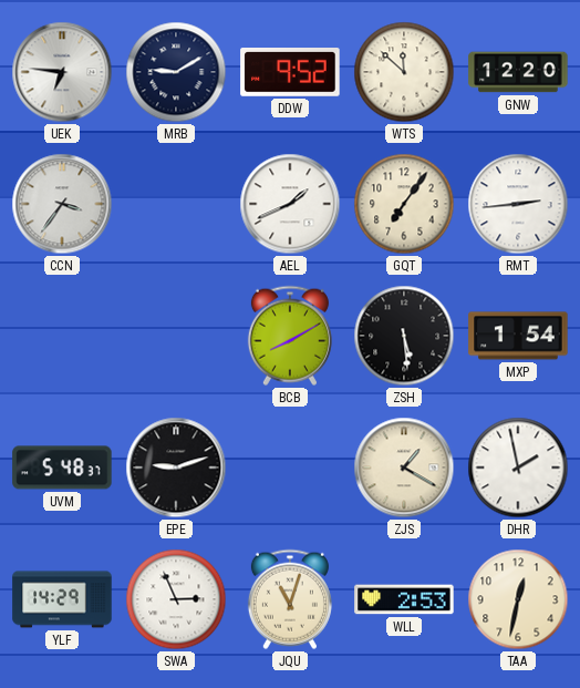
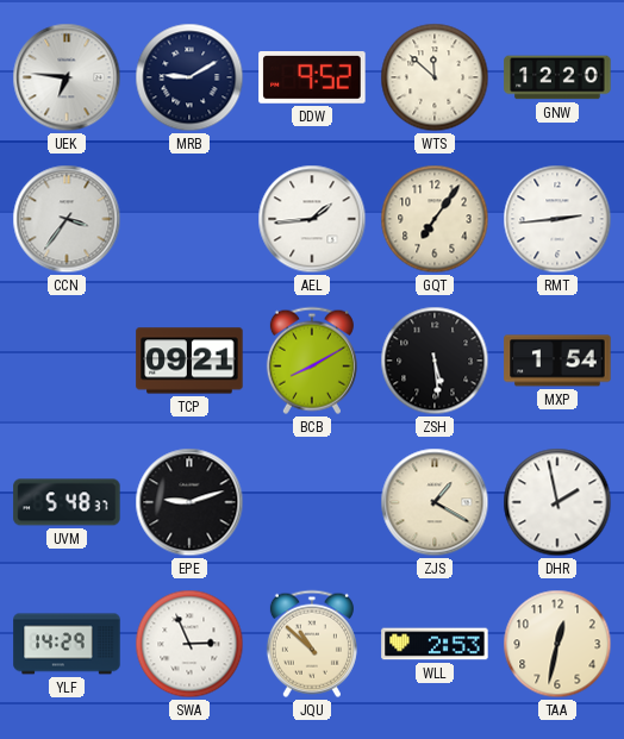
AEL: 1:41 -> 1:44 (312, 219)
TCP: none -> 09:21 (189, 361)
JQU: 11:03 -> 10:52 (312, 644)
